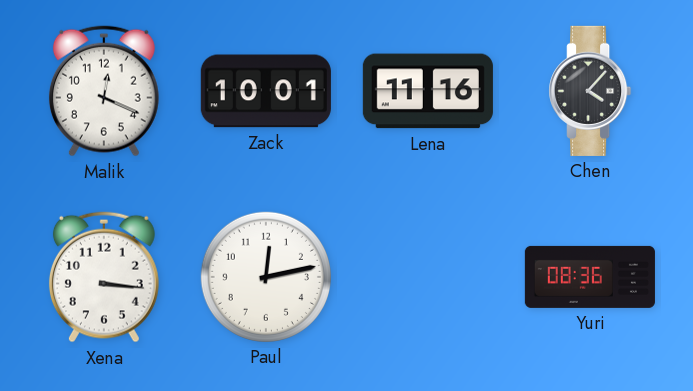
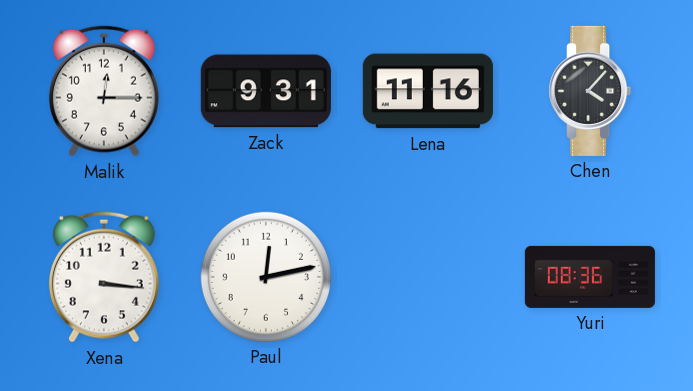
Malik: 12:19 -> 12:15 (104, 91)
Zack: 10:01 -> 9:31 (266, 91)
